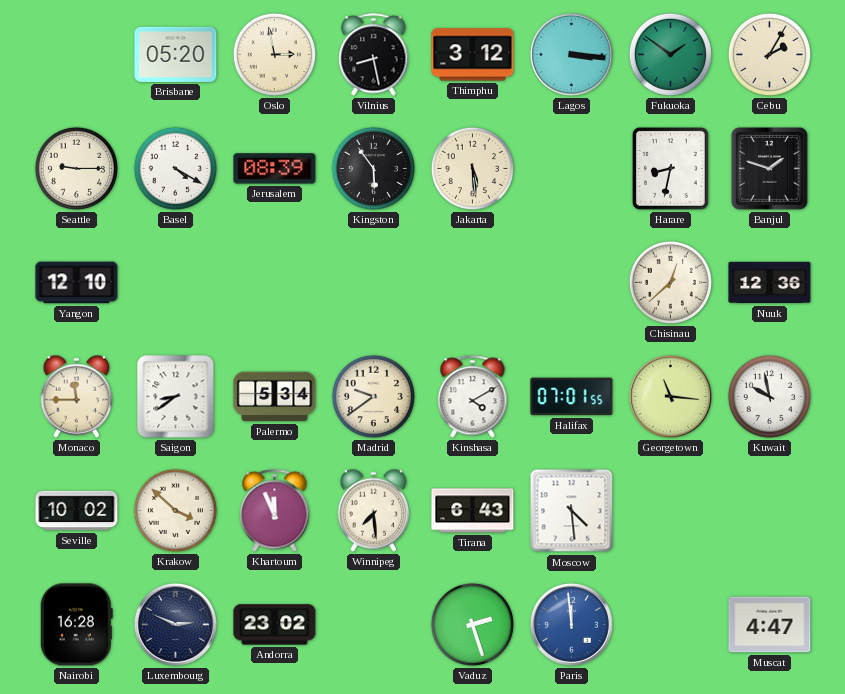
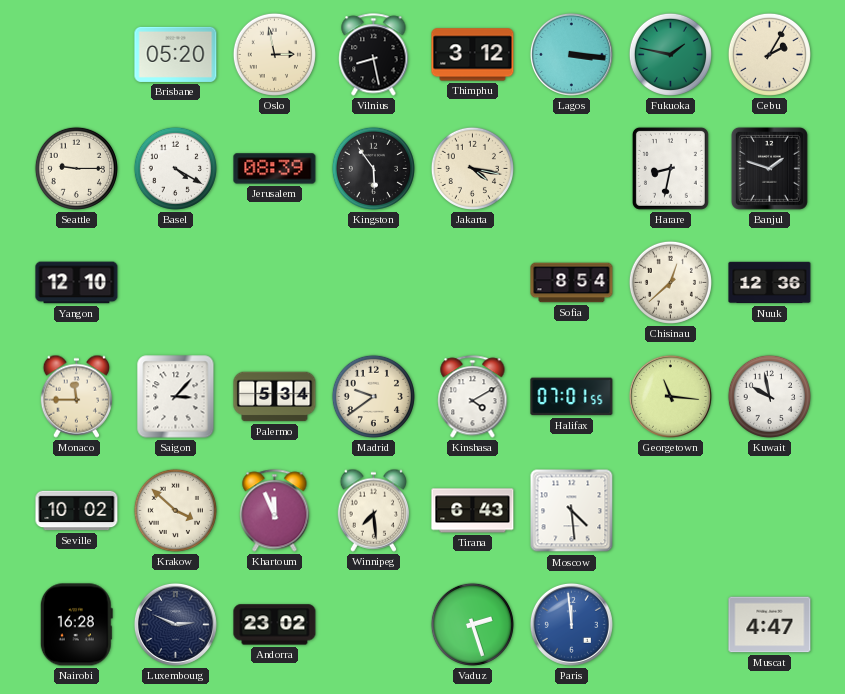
Fukuoka: 1:51 -> 1:47 (670, 54)
Jakarta: 5:29 -> 4:17 (472, 168)
Sofia: none -> 8:54 (572, 283)
Saigon: 8:39 -> 3:07 (176, 397)
